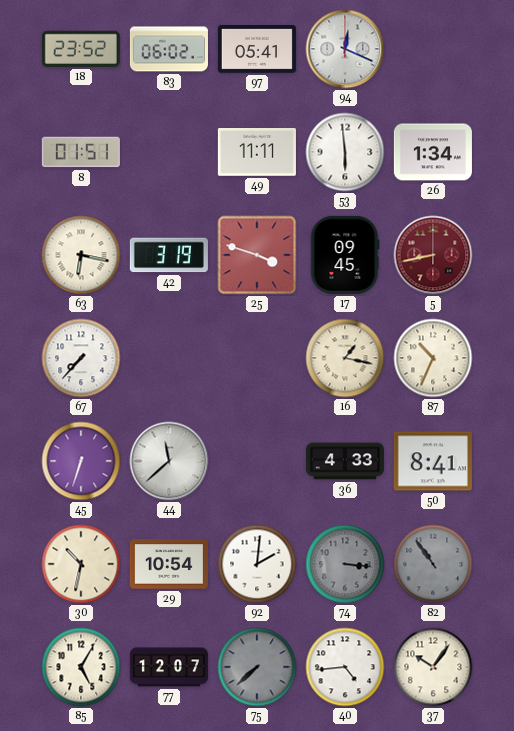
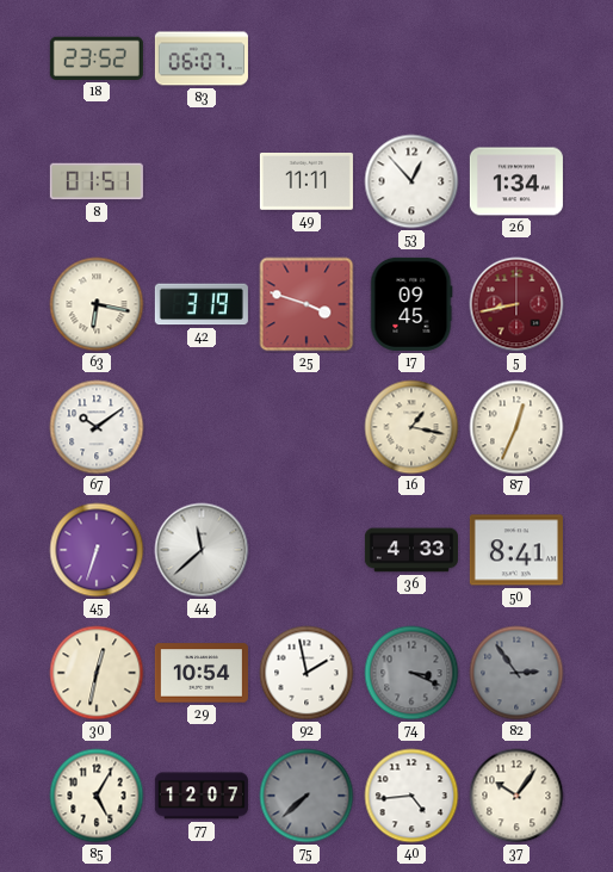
83: 06:02 -> 06:07 (202, 58)
97: 05:41 -> none (257, 50)
94: 12:19 -> none (345, 49)
53: 5:59 -> 12:53 (411, 181)
67: 7:37 -> 10:09 (97, 427)
87: 10:34 -> 12:34 (516, 427)
30: 10:32 -> 12:32 (97, 673)
92: 2:01 -> 1:58 (306, 673)
74: 3:16 -> 3:19 (411, 673)
82: 10:54 -> 2:54 (516, 673)
